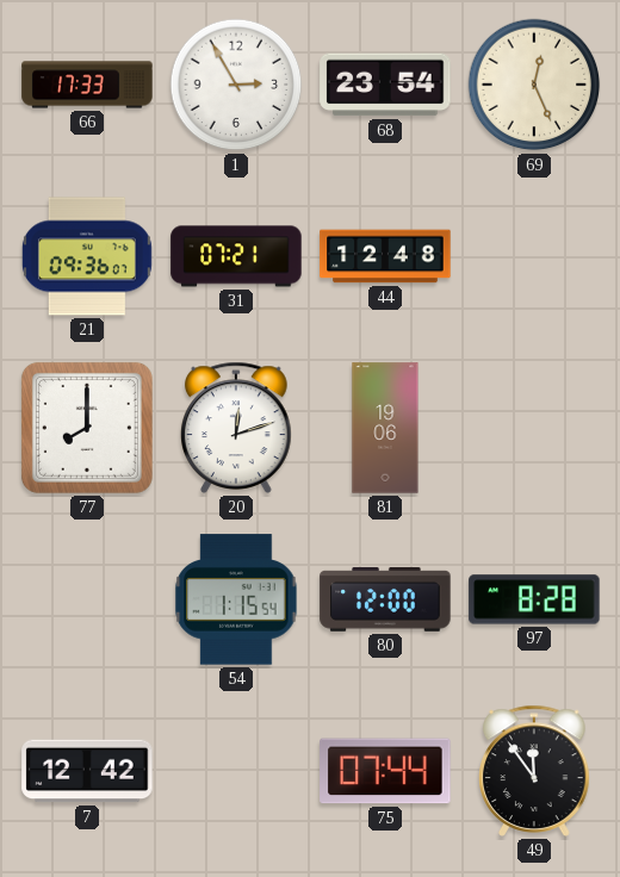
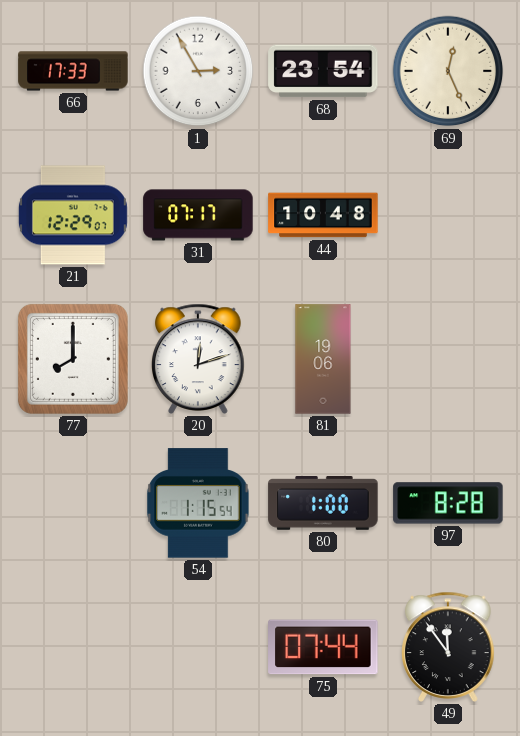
21: 09:36 -> 12:29 (73, 215)
31: 07:21 -> 07:17 (198, 215)
44: 12:48 -> 10:48 (323, 215)
80: 12:00 -> 1:00 (323, 504)
7: 12:42 -> none (87, 771)
